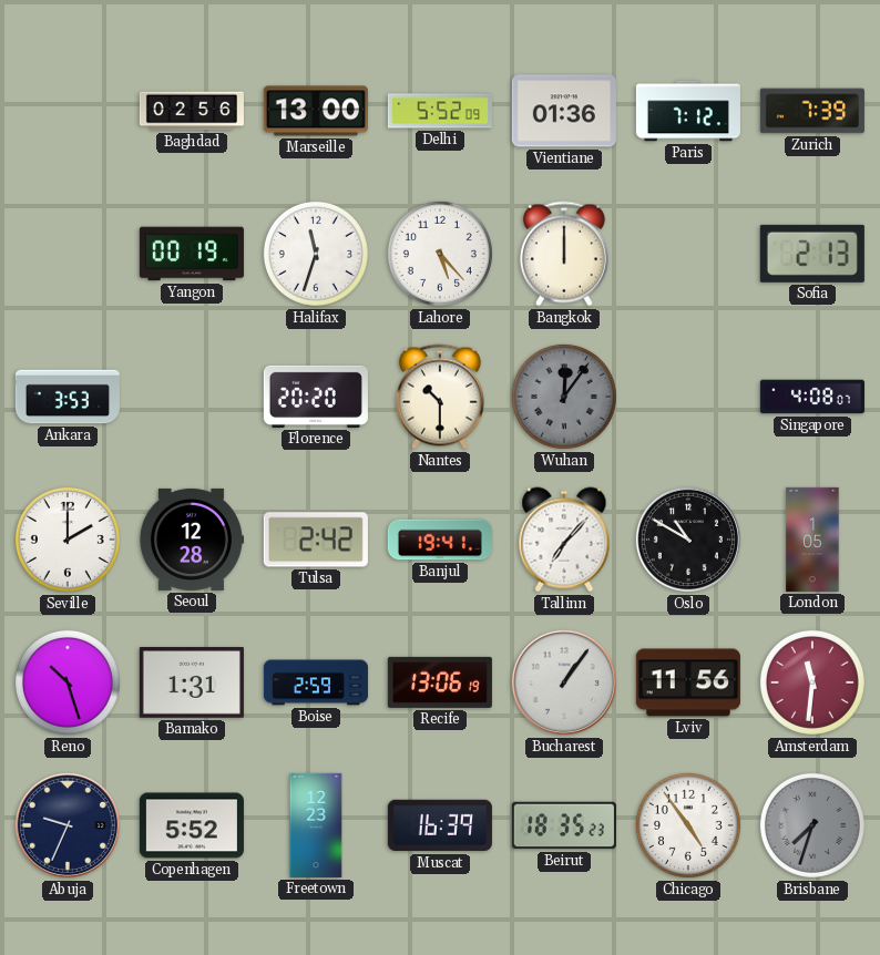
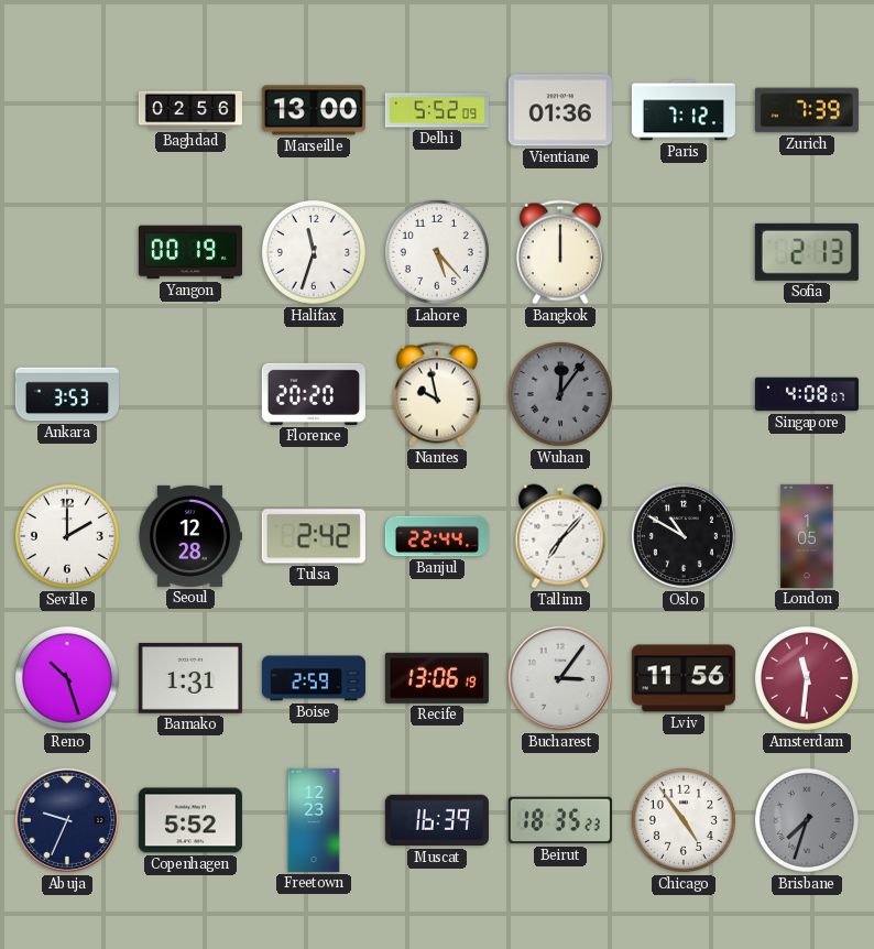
Nantes: 10:30 -> 9:58 (437, 394)
Banjul: 19:41 -> 22:44 (437, 536)
Bucharest: 1:06 -> 3:06 (560, 678)
